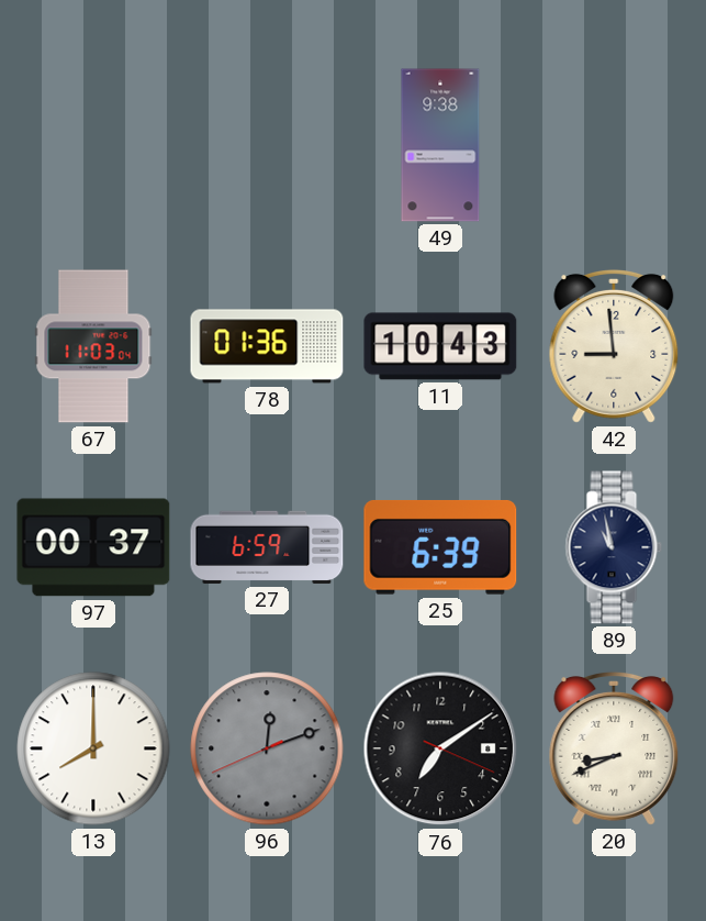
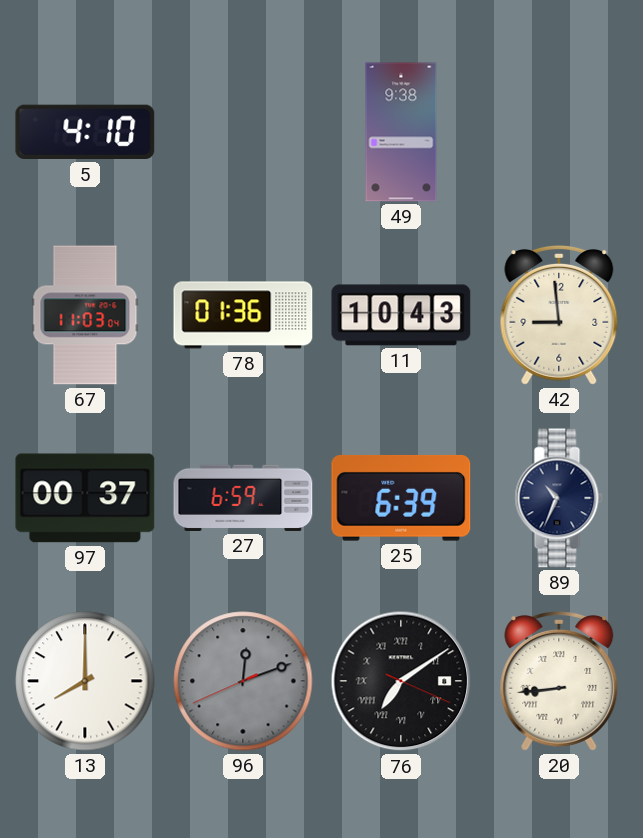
5: none -> 4:10 (85, 132)
89: 10:58 -> 10:34 (559, 498)
76 numerals: Arabic -> Roman (401, 681)
20: 8:41 -> 8:44 (559, 681)
